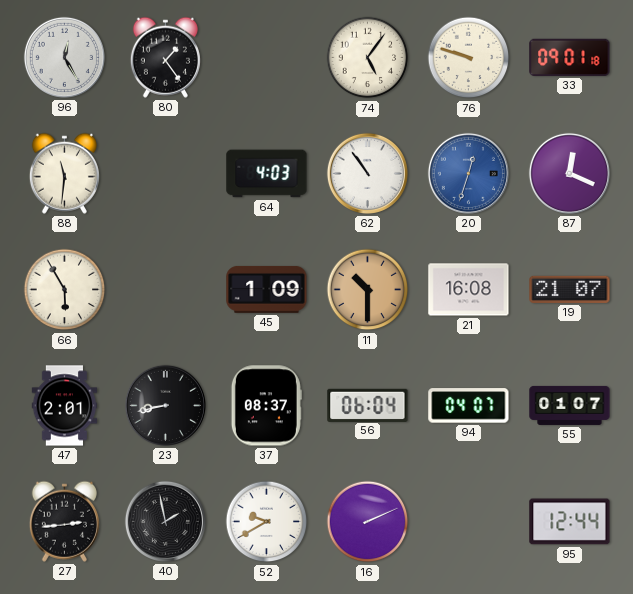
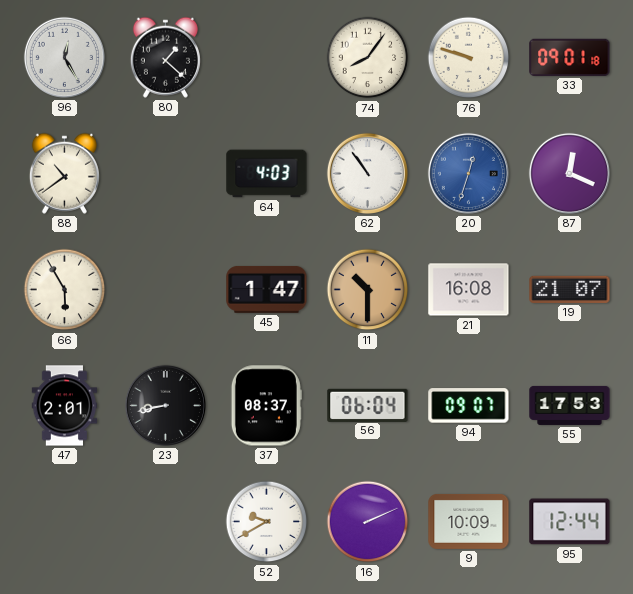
80: 1:24 -> 1:22 (165, 57)
74: 5:06 -> 8:06 (368, 58)
88: 11:31 -> 10:39 (64, 173)
45: 1:09 -> 1:47 (267, 289)
94: 04:07 -> 09:07 (469, 406)
55: 01:07 -> 17:53 (570, 405)
27: 2:44 -> none (64, 521)
40: 1:58 -> none (165, 521)
9: none -> 10:09 (469, 521)
